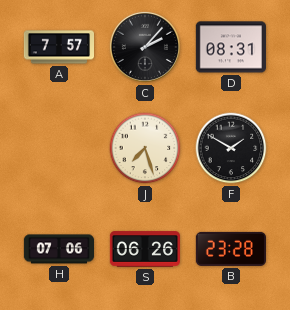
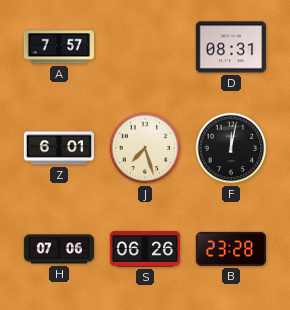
C: 2:07 -> none (145, 47)
Z: none -> 6:01 (58, 148)
F: 1:50 -> 12:02 (231, 148)
